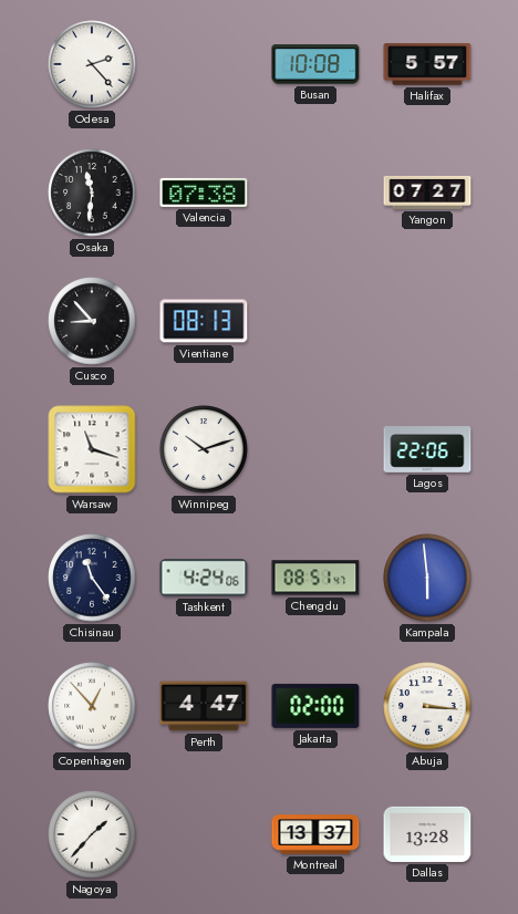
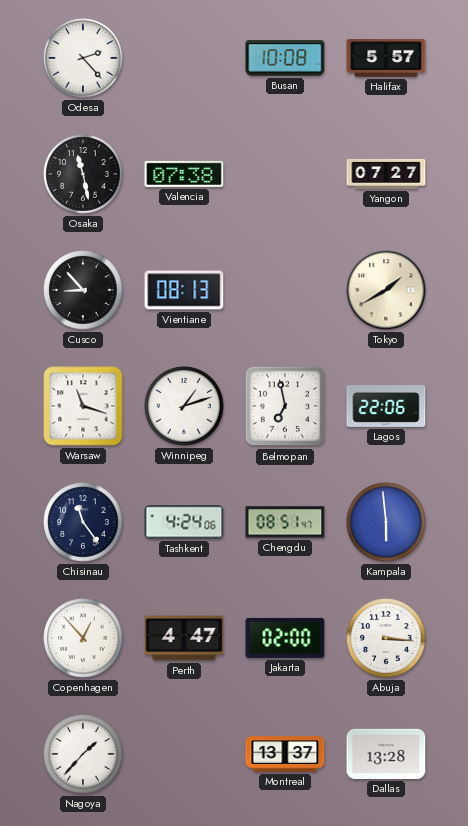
Osaka: 11:31 -> 11:28 (83, 174)
Tokyo: none -> 1:40 (386, 290)
Winnipeg: 10:12 -> 1:12 (184, 406)
Belmopan: none -> 6:58 (285, 406)
